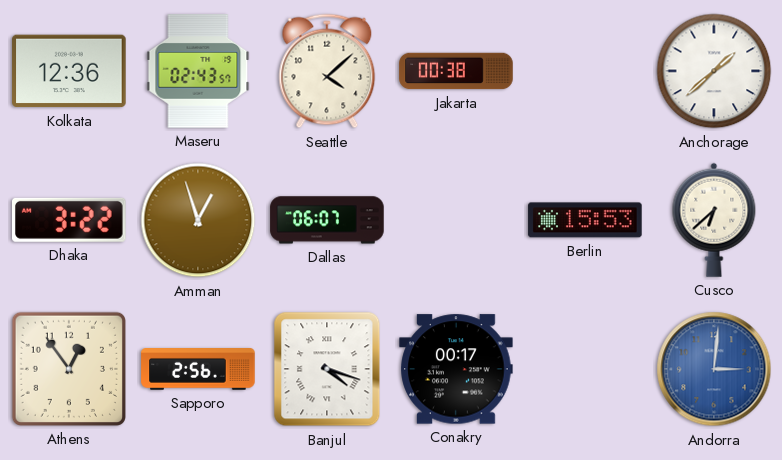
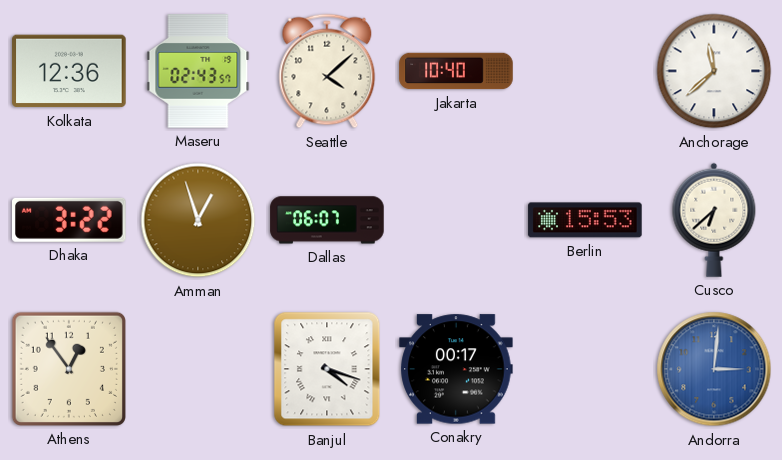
Jakarta: 00:38 -> 10:40 (456, 71)
Anchorage: 1:38 -> 11:38 (714, 71)
Sapporo: 2:56 -> none (198, 370)
